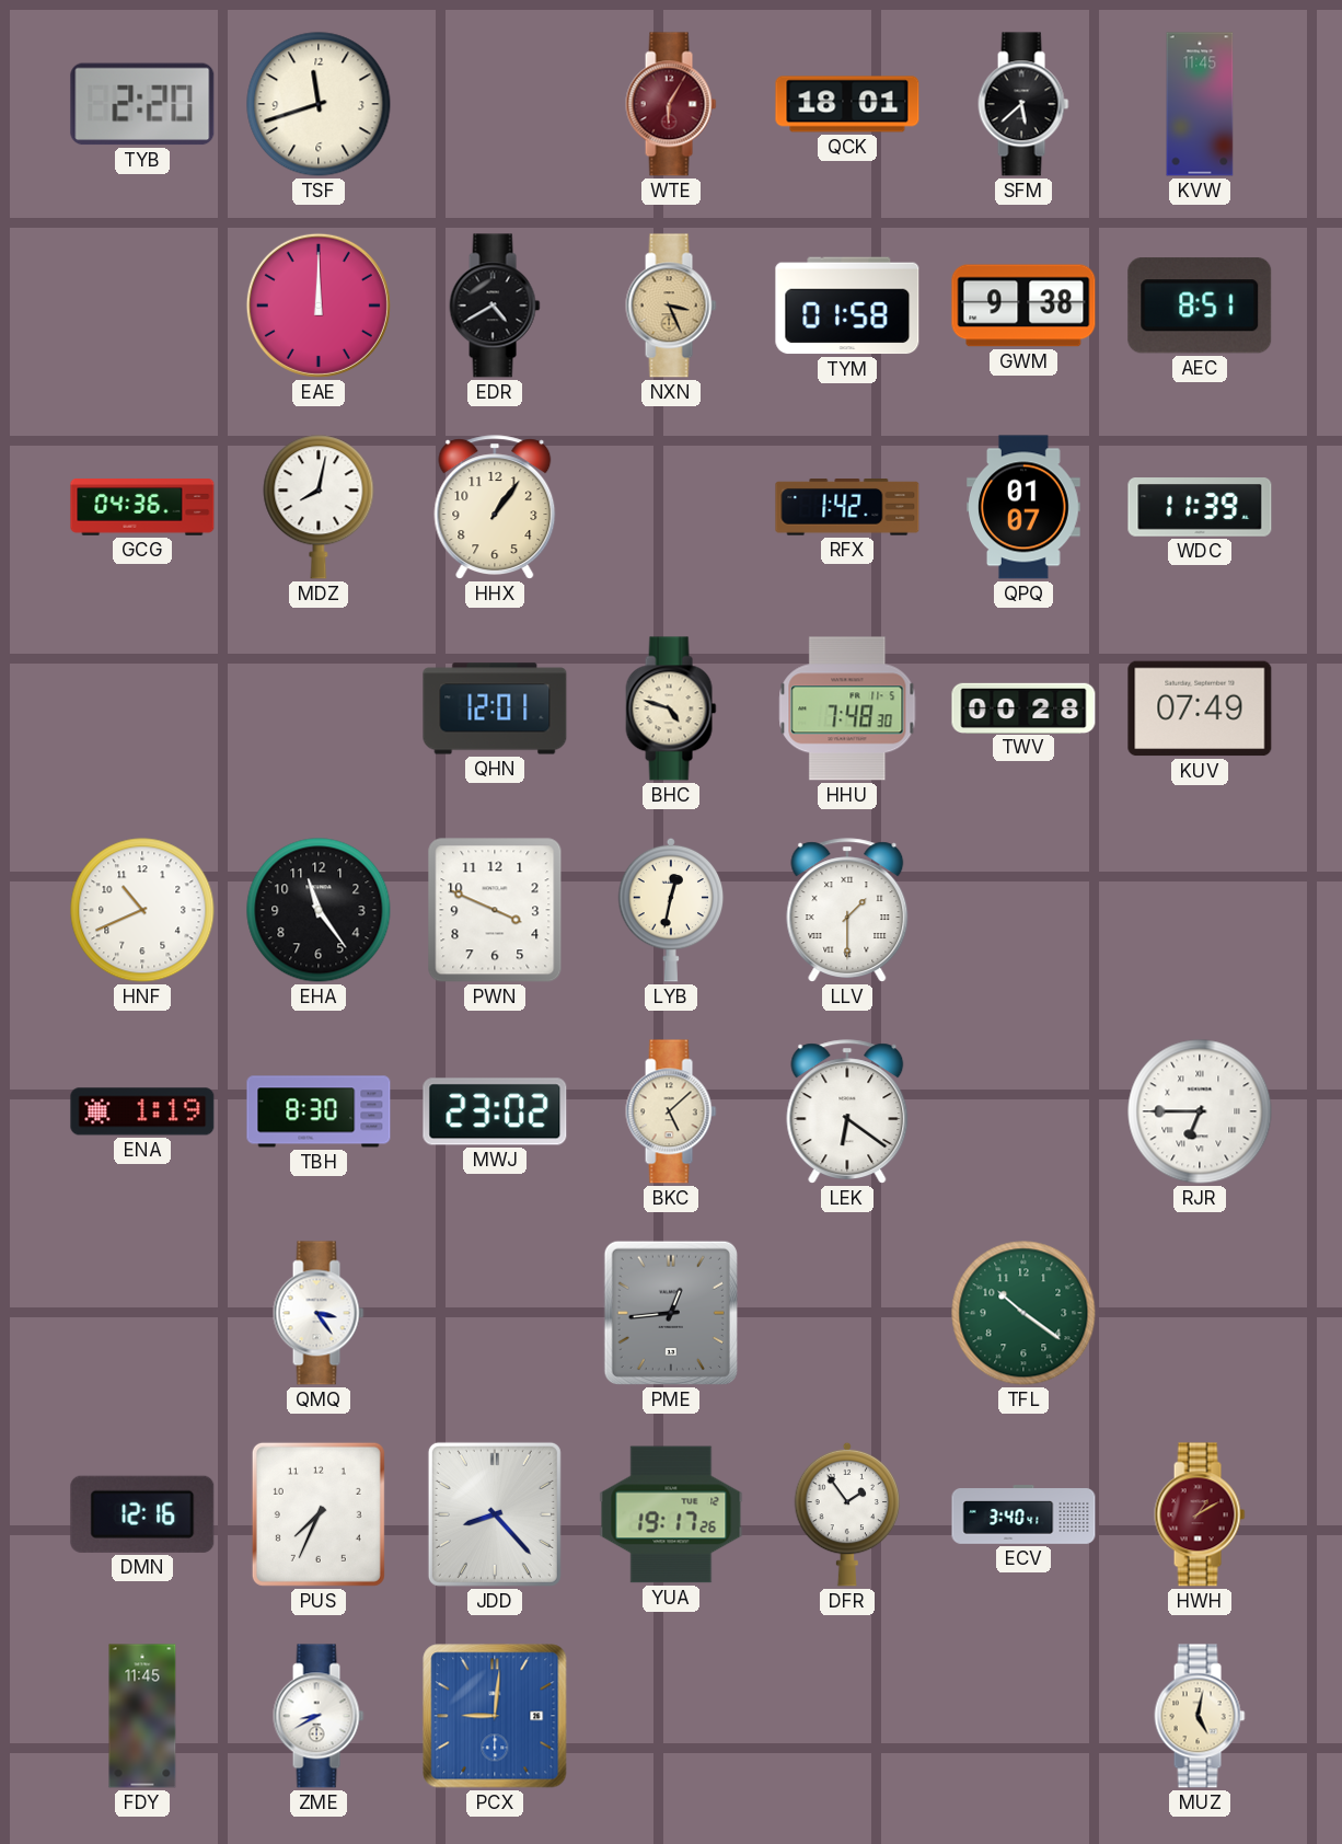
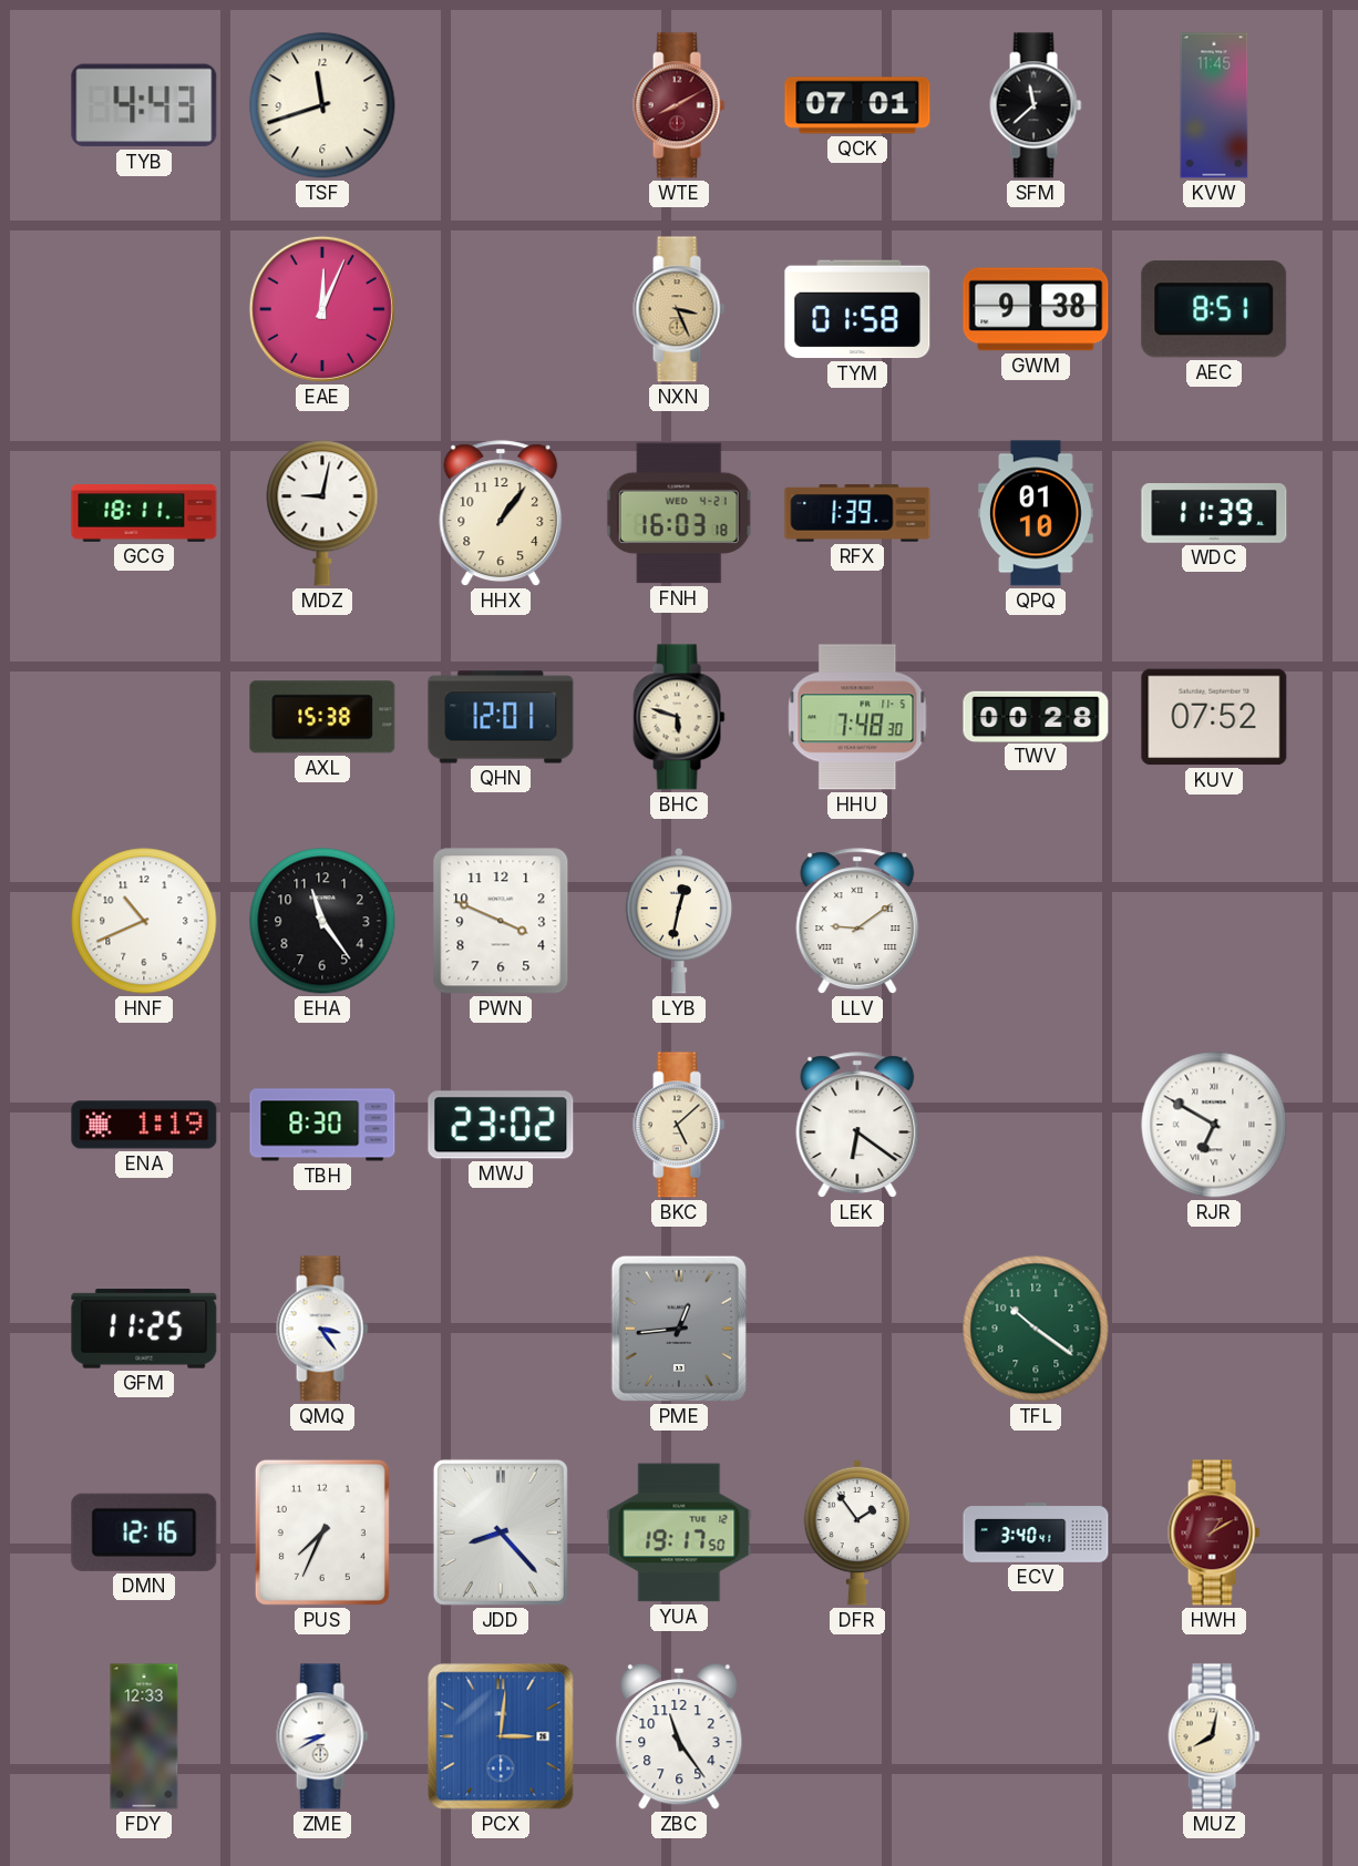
TYB: 2:20 -> 4:43 (144, 105)
WTE: 6:05 -> 8:10 (679, 105)
QCK: 18:01 -> 07:01 (857, 105)
SFM: 5:38 -> 11:38 (1036, 105)
EAE: 12:00 -> 12:04 (322, 309)
EDR: 4:40 -> none (495, 306)
GCG: 04:36 -> 18:11 (144, 514)
MDZ: 8:02 -> 9:02 (322, 513)
FNH: none -> 16:03 (679, 513)
RFX: 1:42 -> 1:39 (857, 513)
QPQ: 01:07 -> 01:10 (1036, 513)
AXL: none -> 15:38 (322, 717)
BHC: 4:48 -> 5:48 (679, 717)
KUV: 07:49 -> 07:52 (1214, 717)
LLV: 1:30 -> 9:09 (857, 921)
RJR: 6:45 -> 6:50 (1214, 1125)
GFM: none -> 11:25 (144, 1329)
YUA: 19:17:26 -> 19:17:50 (679, 1532)
FDY: 11:45 -> 12:33 (144, 1736)
PCX: 9:01 -> 3:01 (501, 1736)
ZBC: none -> 11:24 (679, 1736)
MUZ: 5:02 -> 8:02 (1214, 1736)
